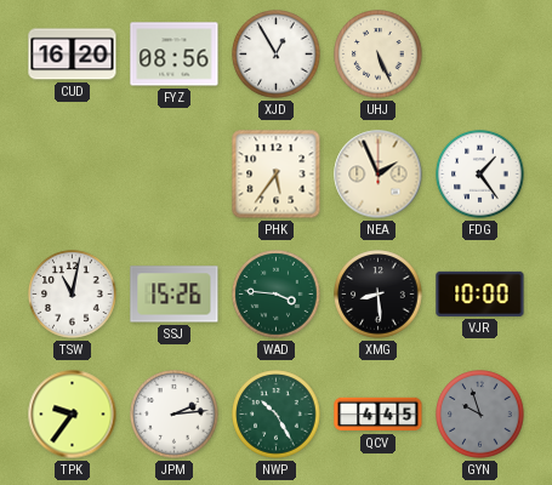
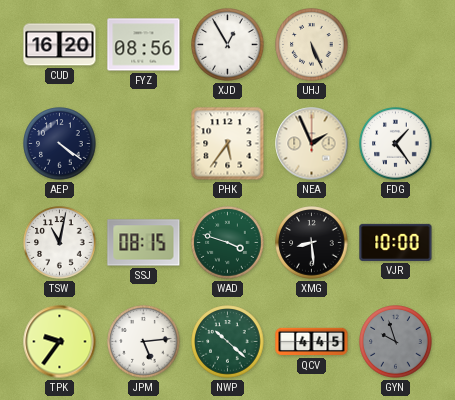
AEP: none -> 4:21 (60, 144)
SSJ: 15:26 -> 08:15 (144, 243)
WAD: 3:46 -> 3:48 (228, 243)
JPM: 2:14 -> 5:14 (144, 342)
NWP: 10:25 -> 10:22 (228, 342)
